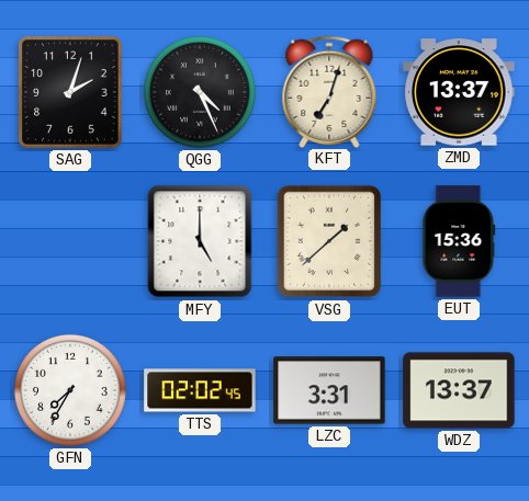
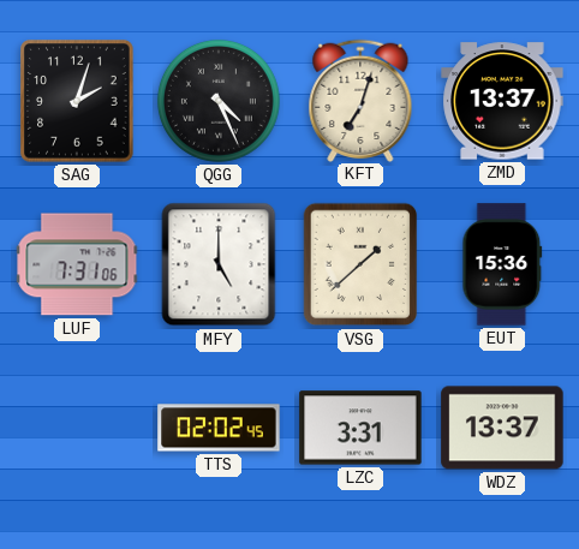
LUF: none -> 7:31 (77, 264)
GFN: 7:35 -> none (70, 390)
